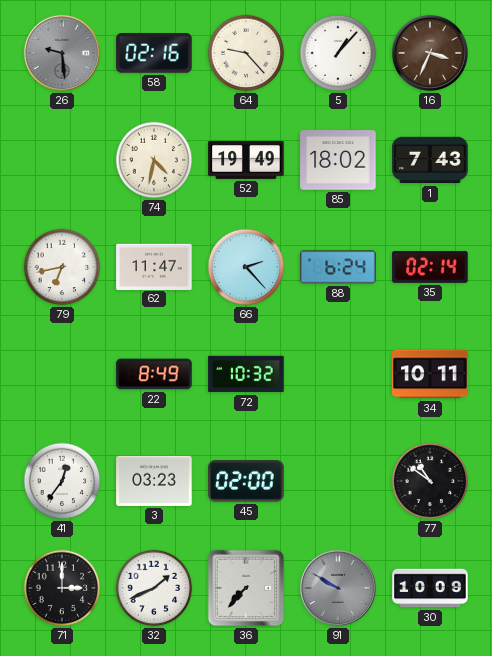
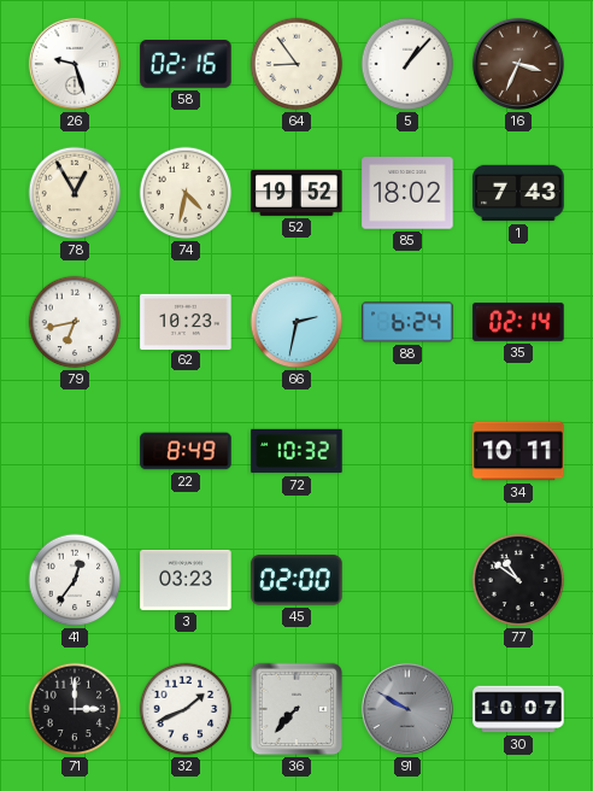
26: 9:29 -> 9:27 (75, 64)
26 dial: grey -> white (75, 64)
64: 9:23 -> 8:54 (296, 64)
78: none -> 12:55 (75, 193)
52: 19:49 -> 19:52 (296, 193)
62: 11:47 -> 10:23 (186, 321)
66: 2:23 -> 2:32 (296, 322)
30: 10:09 -> 10:07 (518, 709)
